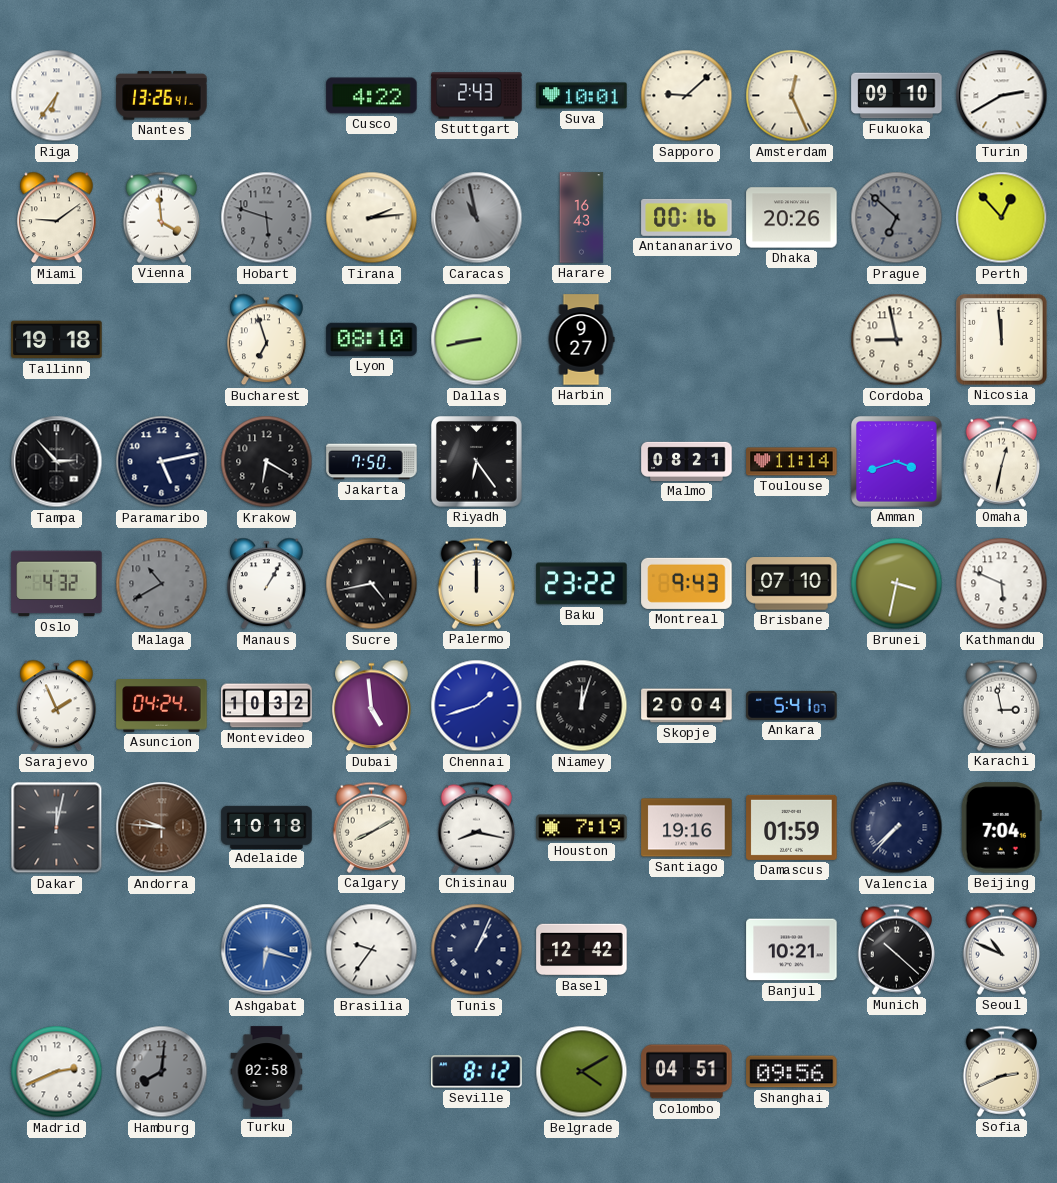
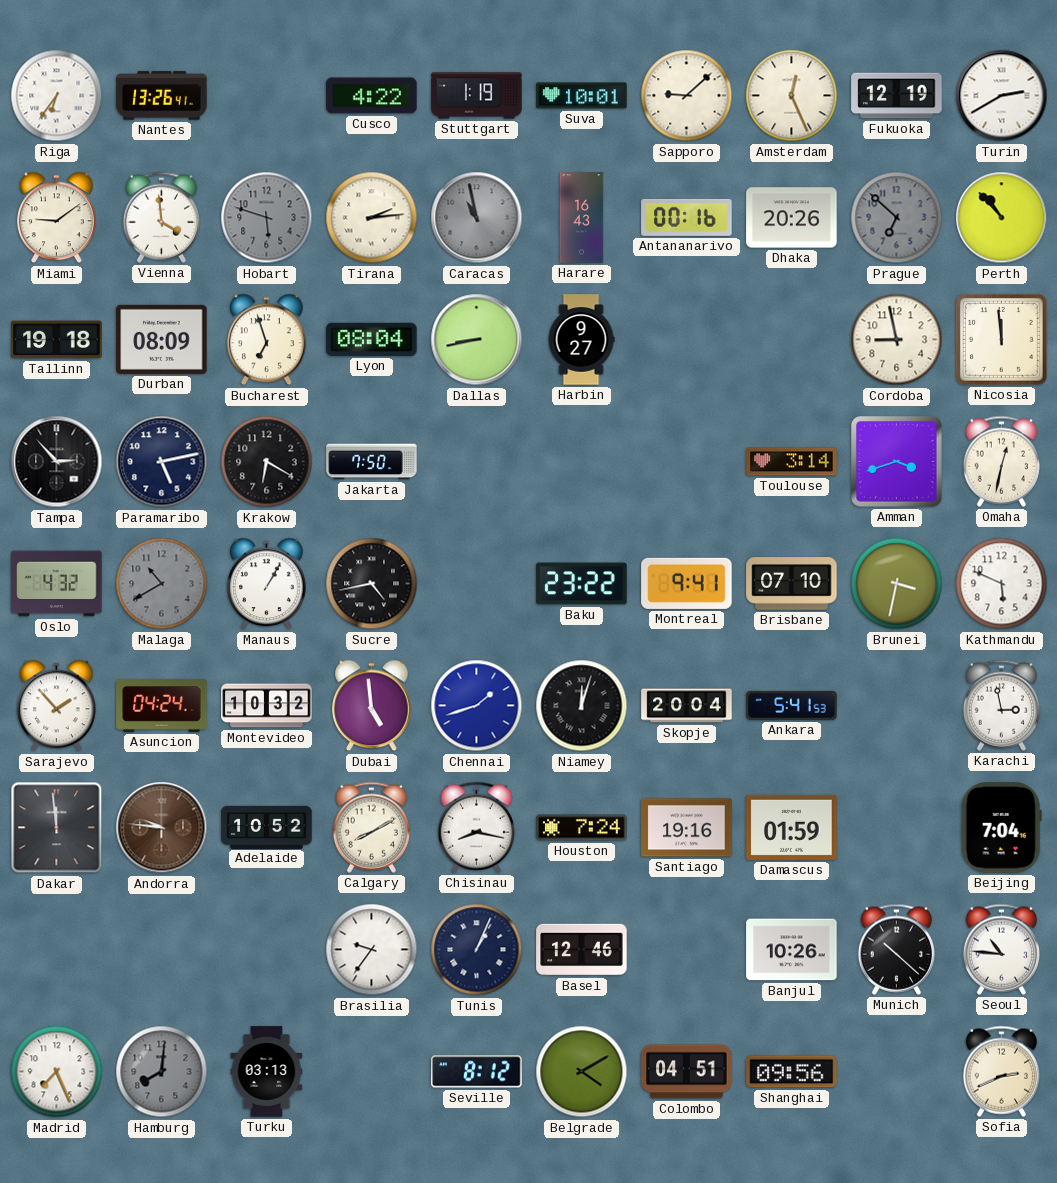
Stuttgart: 2:43 -> 1:19 (477, 96)
Fukuoka: 09:10 -> 12:19 (897, 96)
Perth: 12:53 -> 10:53 (1002, 218)
Durban: none -> 08:09 (162, 339)
Lyon: 08:10 -> 08:04 (372, 339)
Riyadh: 6:24 -> none (477, 462)
Malmo: 08:21 -> none (687, 461)
Toulouse: 11:14 -> 3:14 (792, 462)
Palermo: 12:00 -> none (476, 583)
Montreal: 9:43 -> 9:41 (687, 583)
Sarajevo: 1:56 -> 1:53 (57, 706)
Ankara: 5:41:07 -> 5:41:53 (792, 705)
Dakar: 12:02 -> 11:59 (57, 828)
Adelaide: 10:18 -> 10:52 (267, 827)
Houston: 7:19 -> 7:24 (582, 828)
Valencia: 7:37 -> none (897, 828)
Ashgabat: 6:18 -> none (267, 950)
Basel: 12:42 -> 12:46 (582, 950)
Banjul: 10:21 -> 10:26 (792, 950)
Seoul: 10:49 -> 10:46 (1001, 949)
Madrid: 2:41 -> 7:26 (57, 1072)
Turku: 02:58 -> 03:13 (267, 1072)
